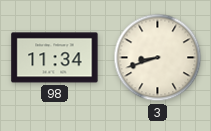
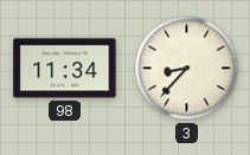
3: 8:42 -> 8:37 (187, 69)
